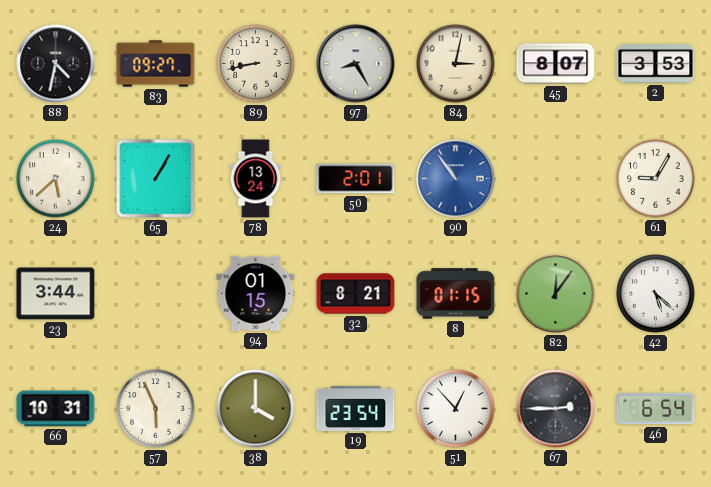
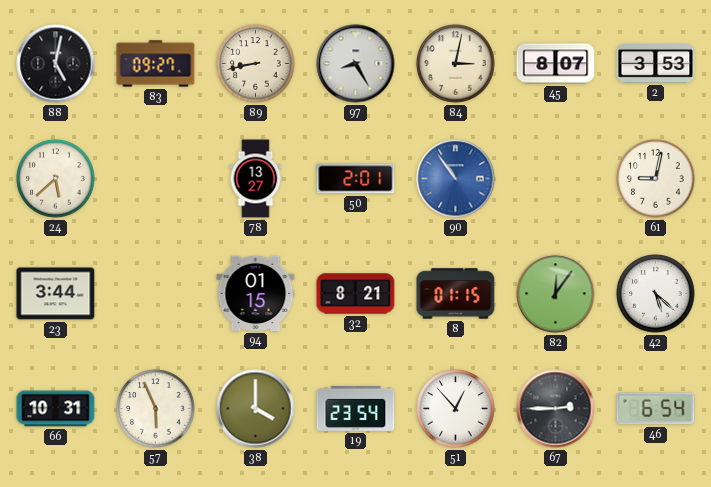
88: 4:32 -> 5:02 (56, 64)
65: 1:05 -> none (156, 179)
78: 13:24 -> 13:27 (256, 179)
61: 9:05 -> 9:02 (656, 179)
